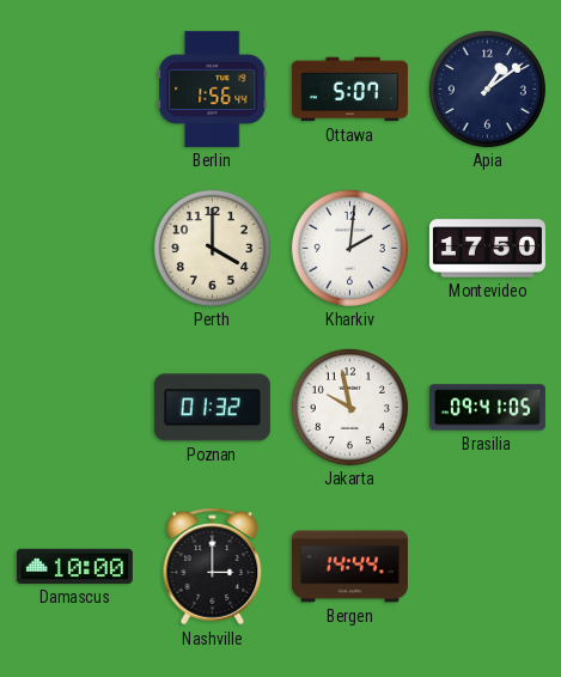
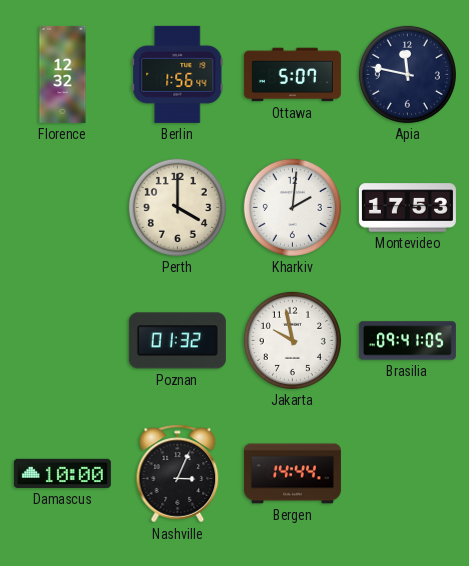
Florence: none -> 12:32 (63, 74)
Apia: 1:09 -> 11:47 (407, 74)
Montevideo: 17:50 -> 17:53 (407, 208)
Nashville: 3:00 -> 3:04 (178, 474)
